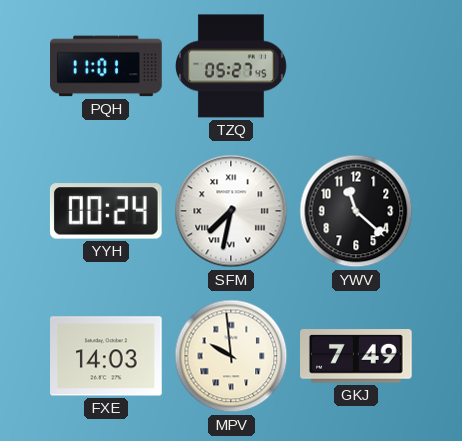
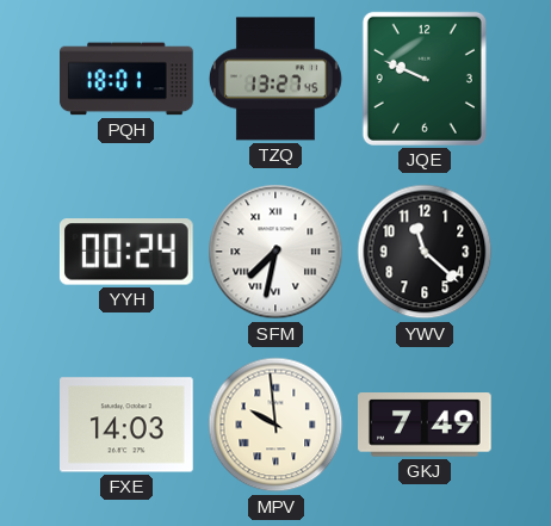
PQH: 11:01 -> 18:01 (126, 79)
TZQ: 05:27 -> 13:27 (275, 79)
JQE: none -> 9:49 (425, 79)
